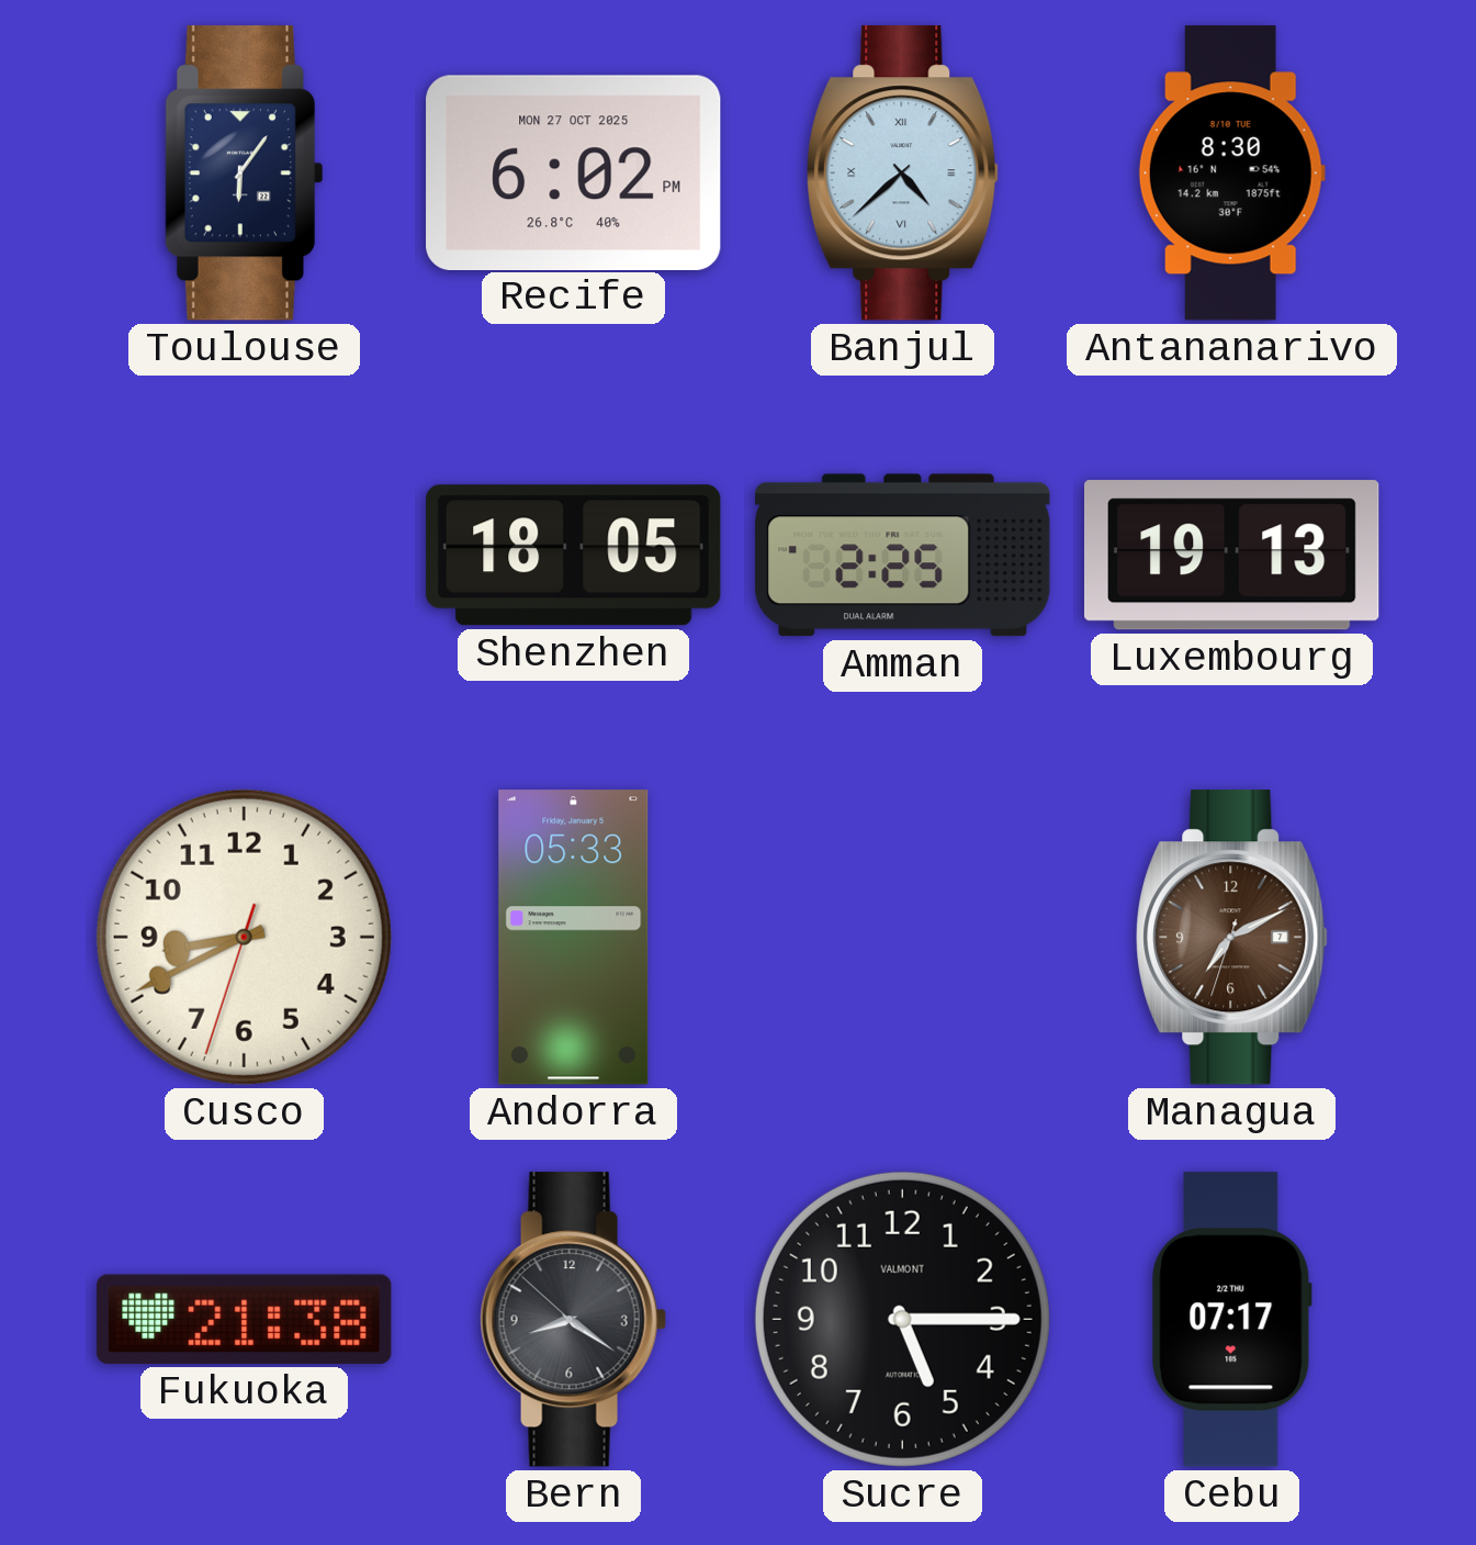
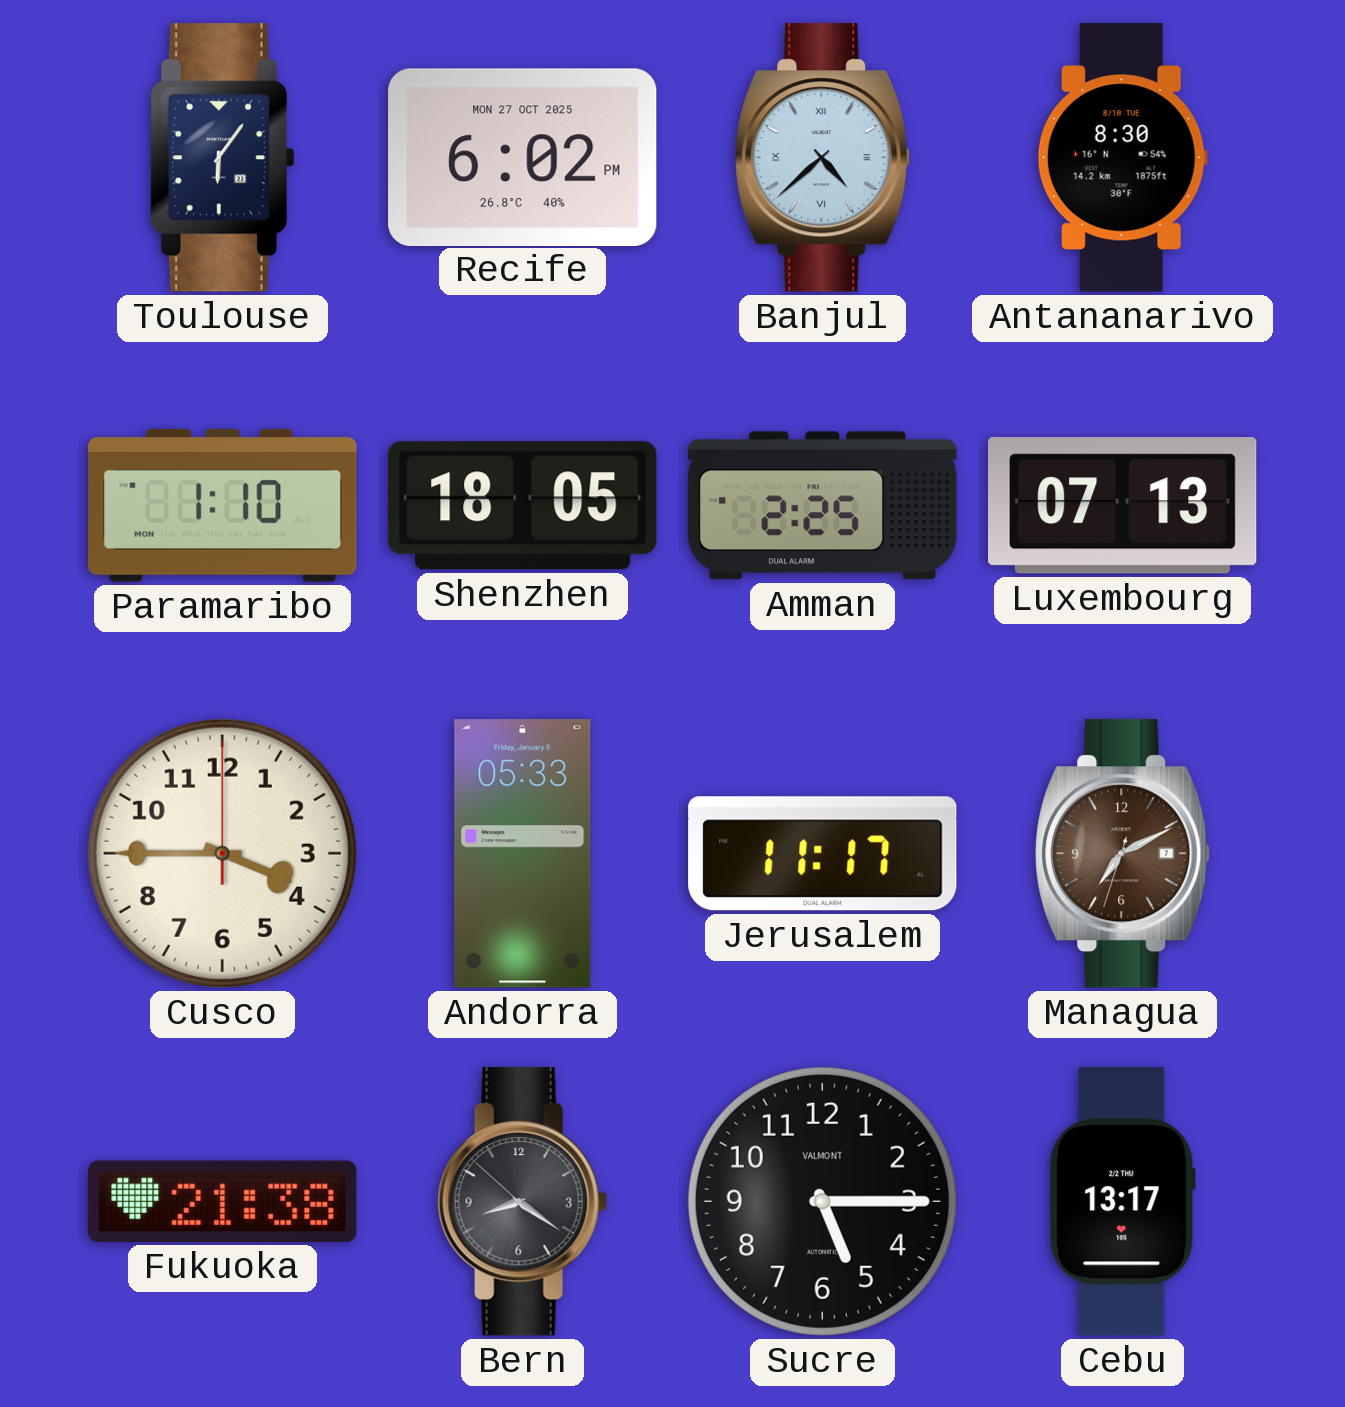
Paramaribo: none -> 1:10 (223, 505)
Luxembourg: 19:13 -> 07:13 (1123, 506)
Cusco: 8:40 -> 3:45 (222, 853)
Jerusalem: none -> 11:17 (823, 854)
Cebu: 07:17 -> 13:17 (1123, 1202)
